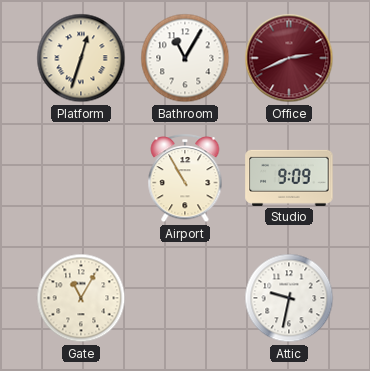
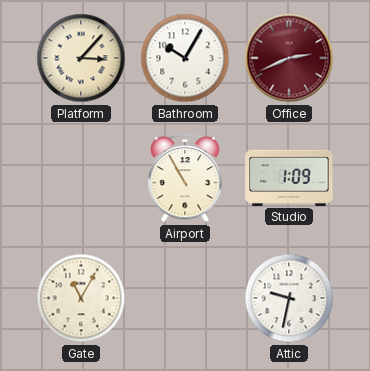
Platform: 12:33 -> 3:07 (81, 58)
Bathroom: 11:05 -> 10:05 (185, 58)
Studio: 9:09 -> 1:09 (289, 178)
